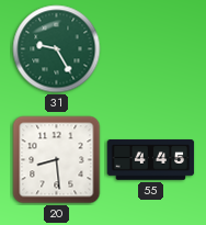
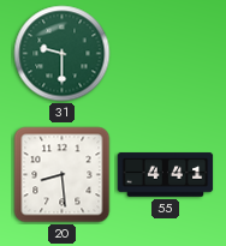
31: 9:25 -> 9:30 (63, 54)
55: 4:45 -> 4:41 (166, 175)
